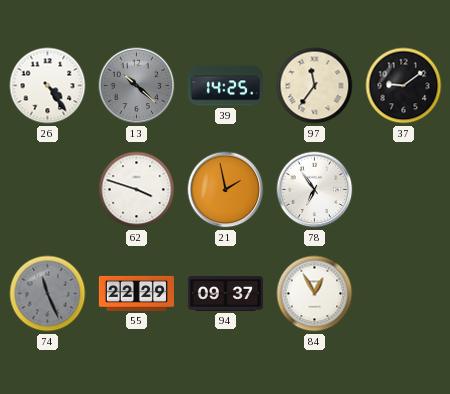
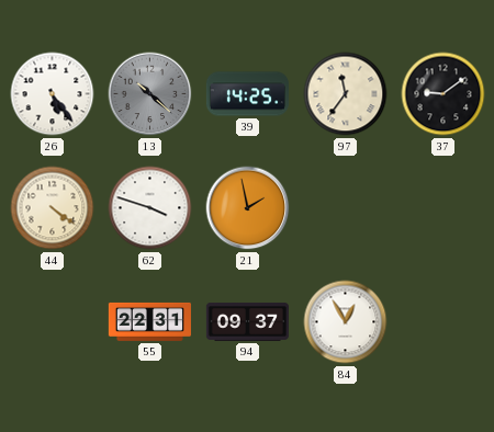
26: 4:24 -> 5:24 (53, 94)
44: none -> 4:21 (53, 208)
78: 6:54 -> none (315, 190)
74: 11:26 -> none (48, 294)
55: 22:29 -> 22:31 (149, 321)
